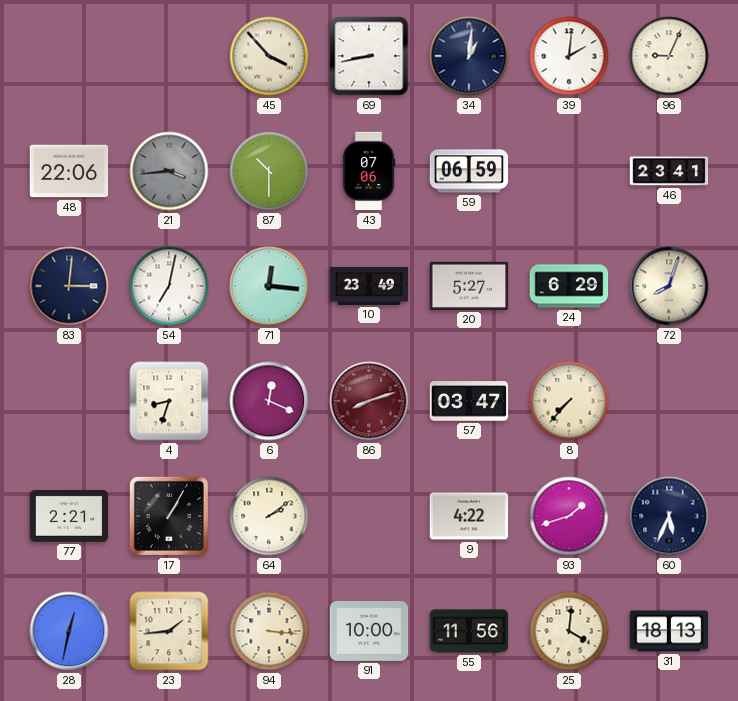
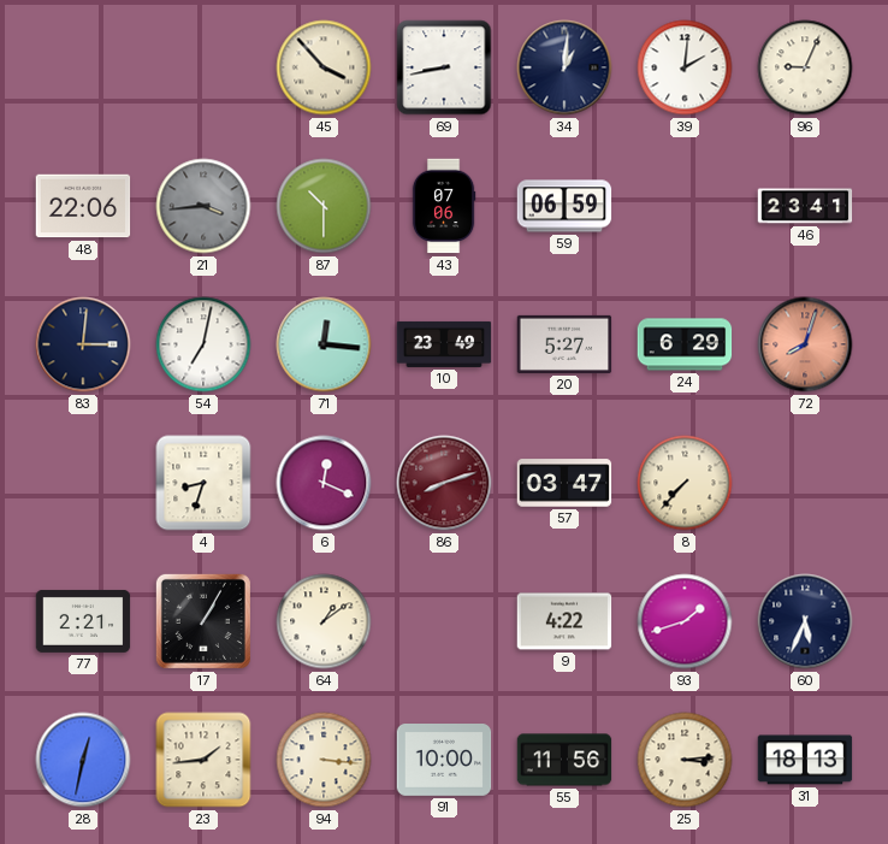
72 dial: cream -> salmon (805, 344)
64: 2:09 -> 1:09 (324, 621)
25: 4:01 -> 3:14 (685, 760)
